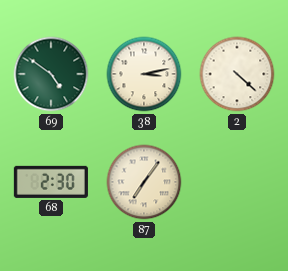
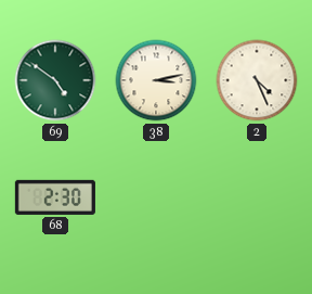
2: 4:22 -> 4:26 (257, 80)
87: 7:06 -> none (144, 182)
